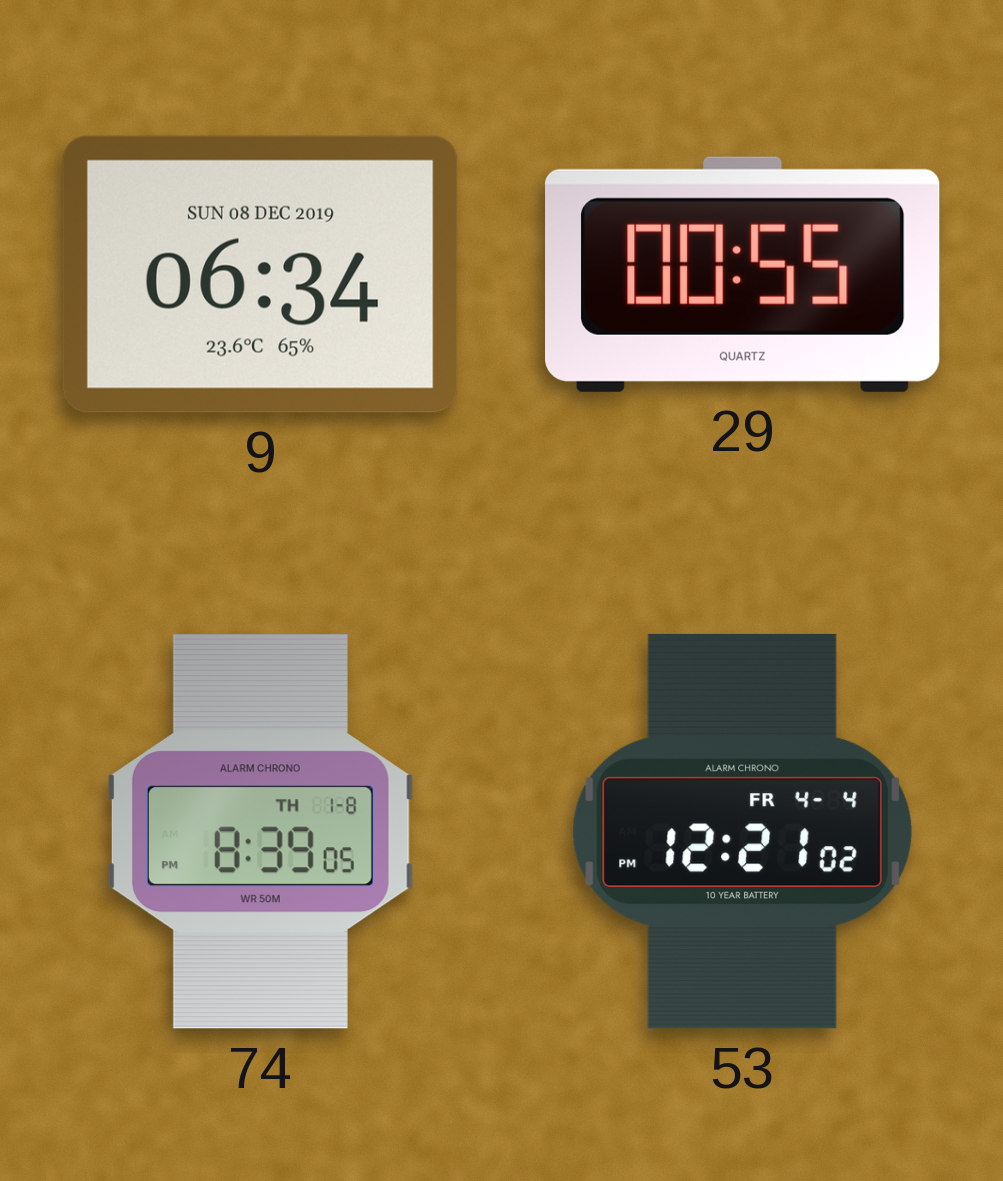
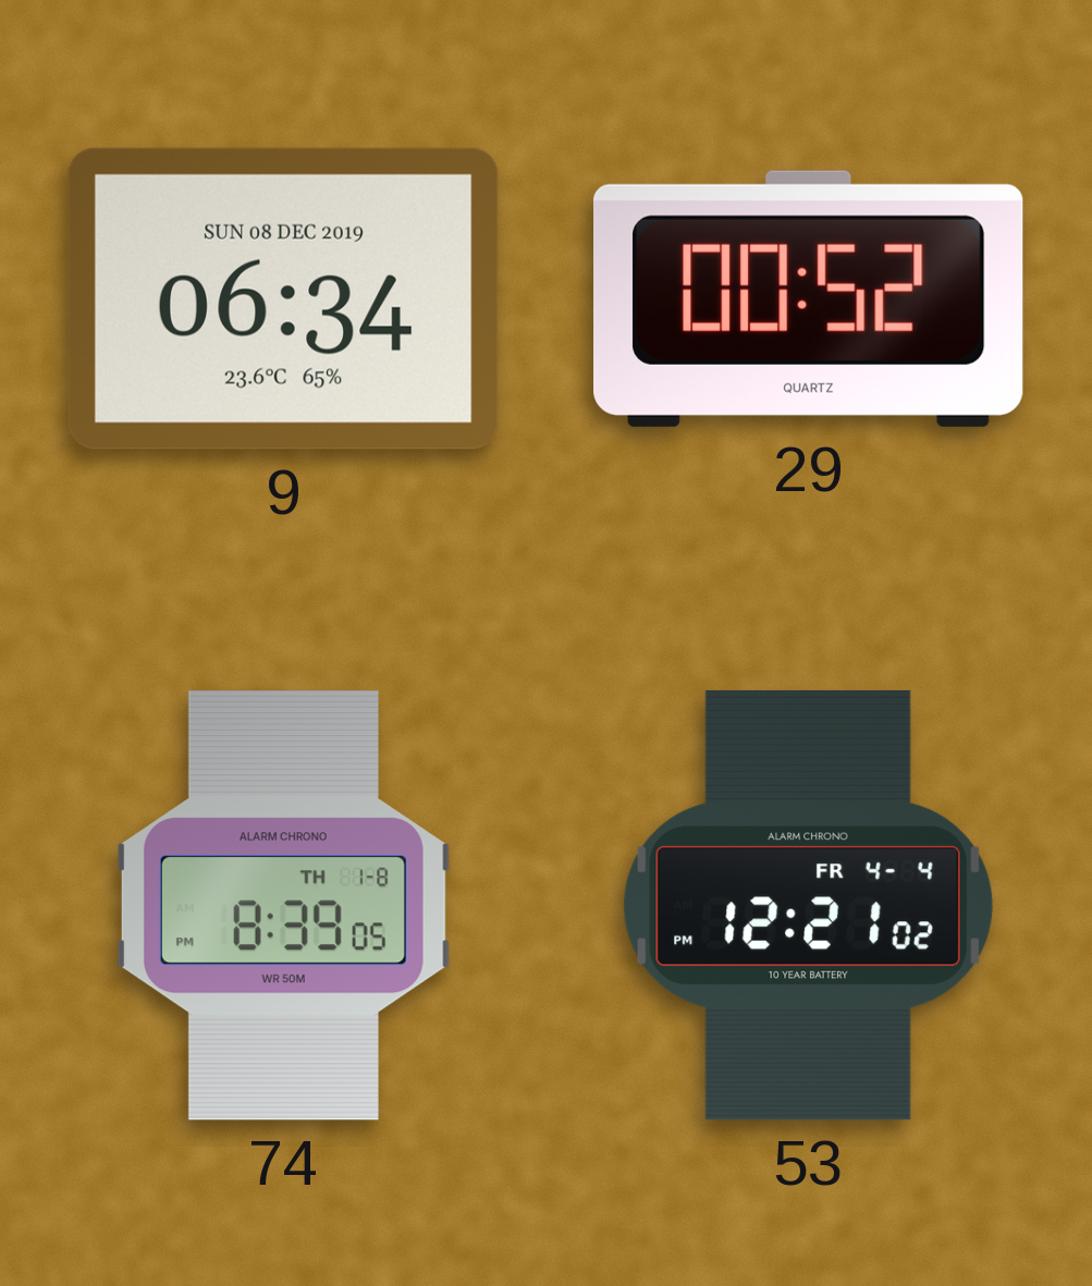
29: 00:55 -> 00:52 (809, 298)
